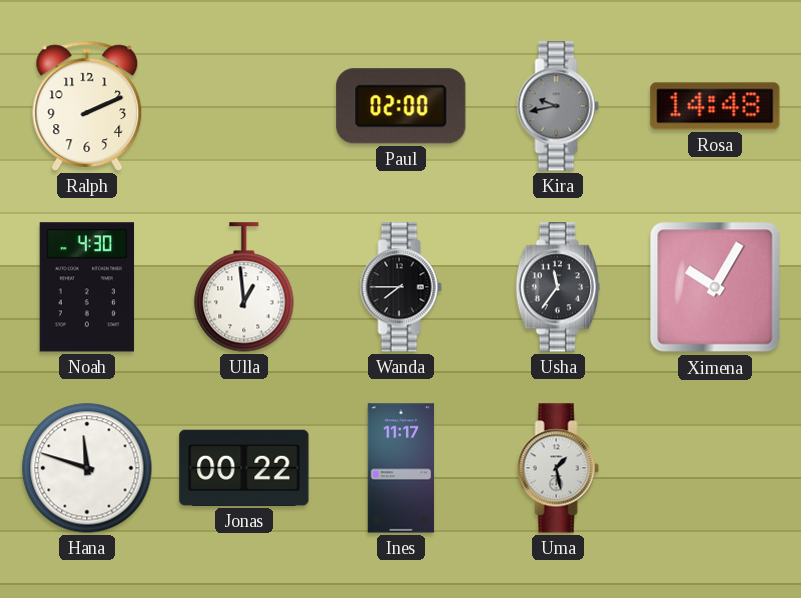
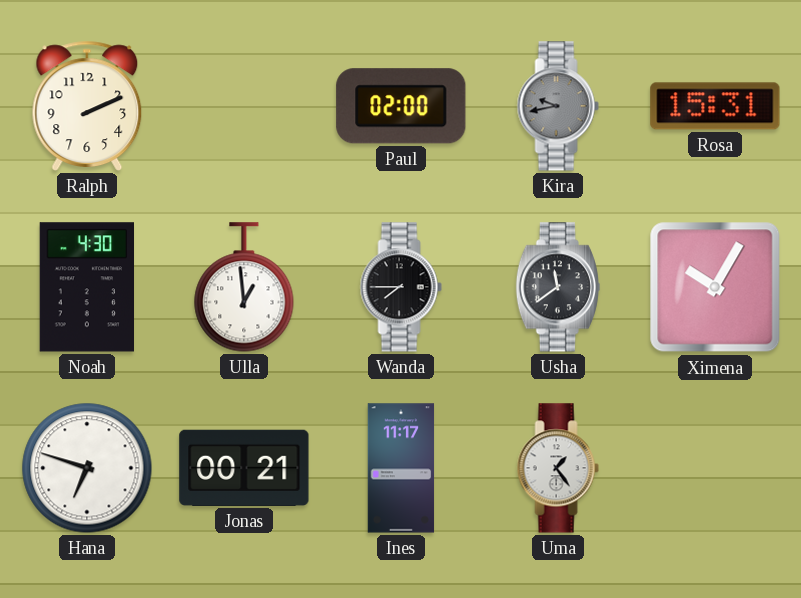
Rosa: 14:48 -> 15:31 (715, 106)
Usha: 11:36 -> 11:39 (558, 287)
Hana: 11:48 -> 6:48 (87, 468)
Jonas: 00:22 -> 00:21 (244, 468)
Uma: 1:28 -> 1:24 (558, 468)
